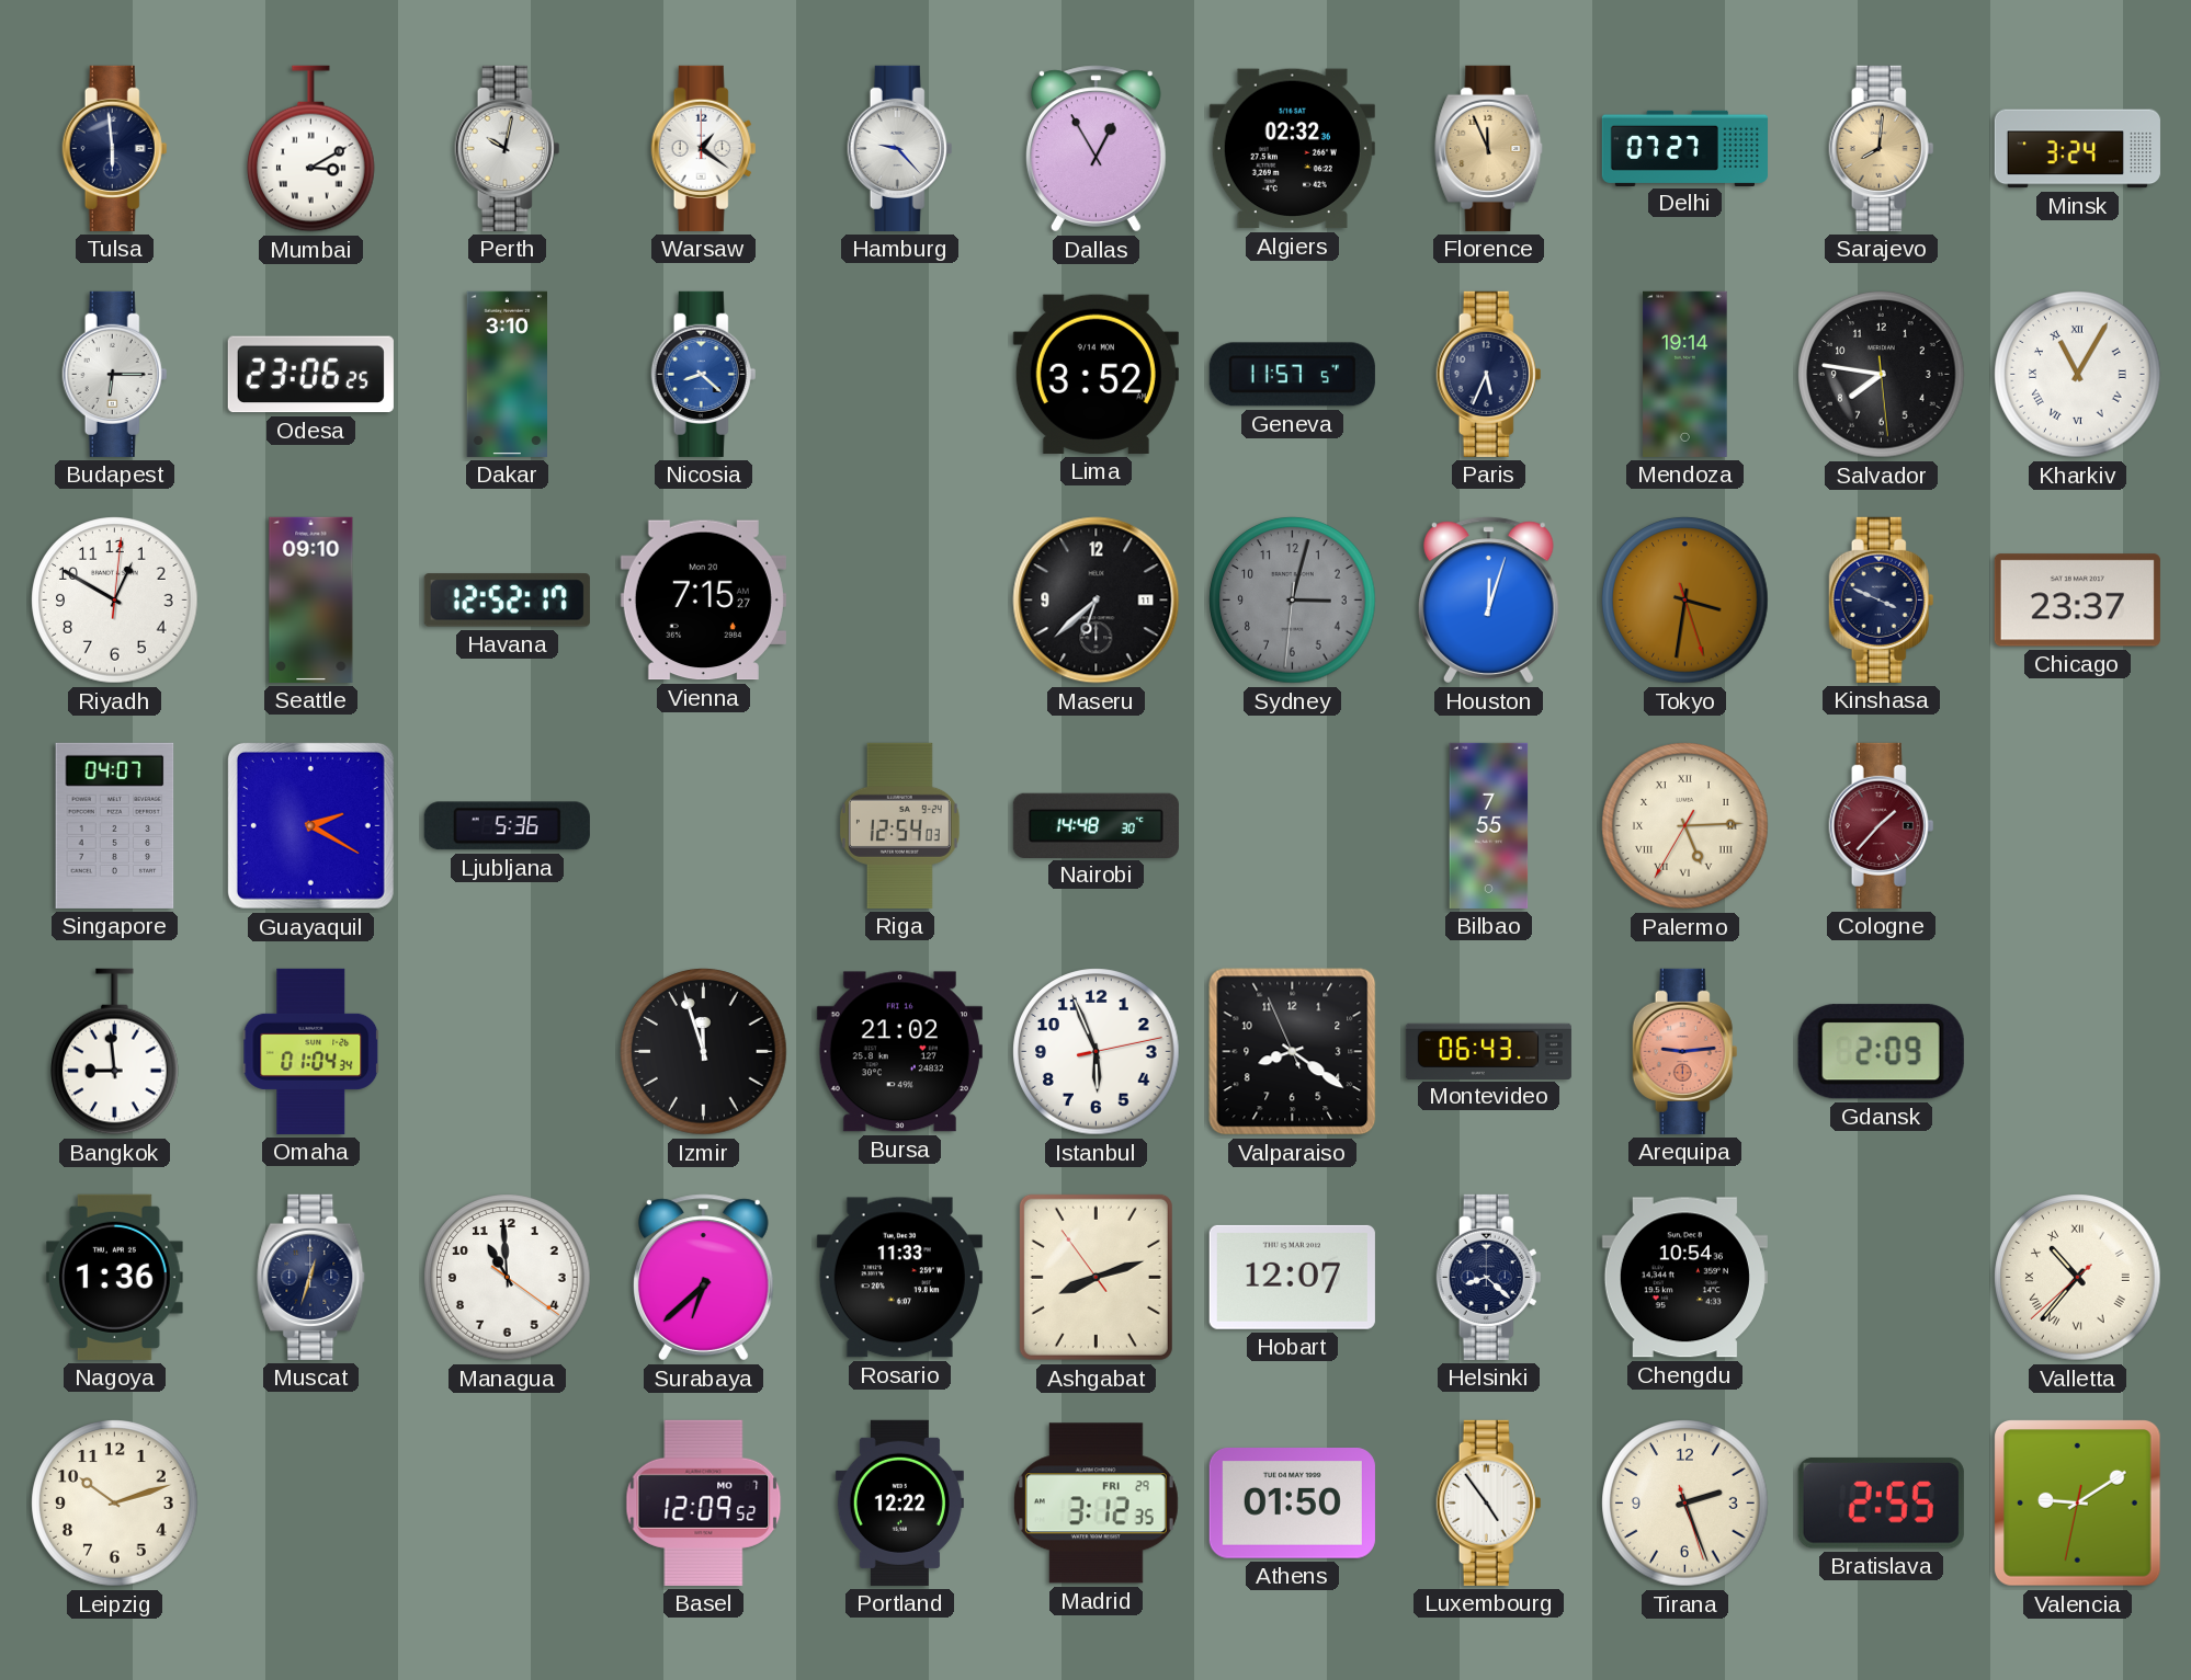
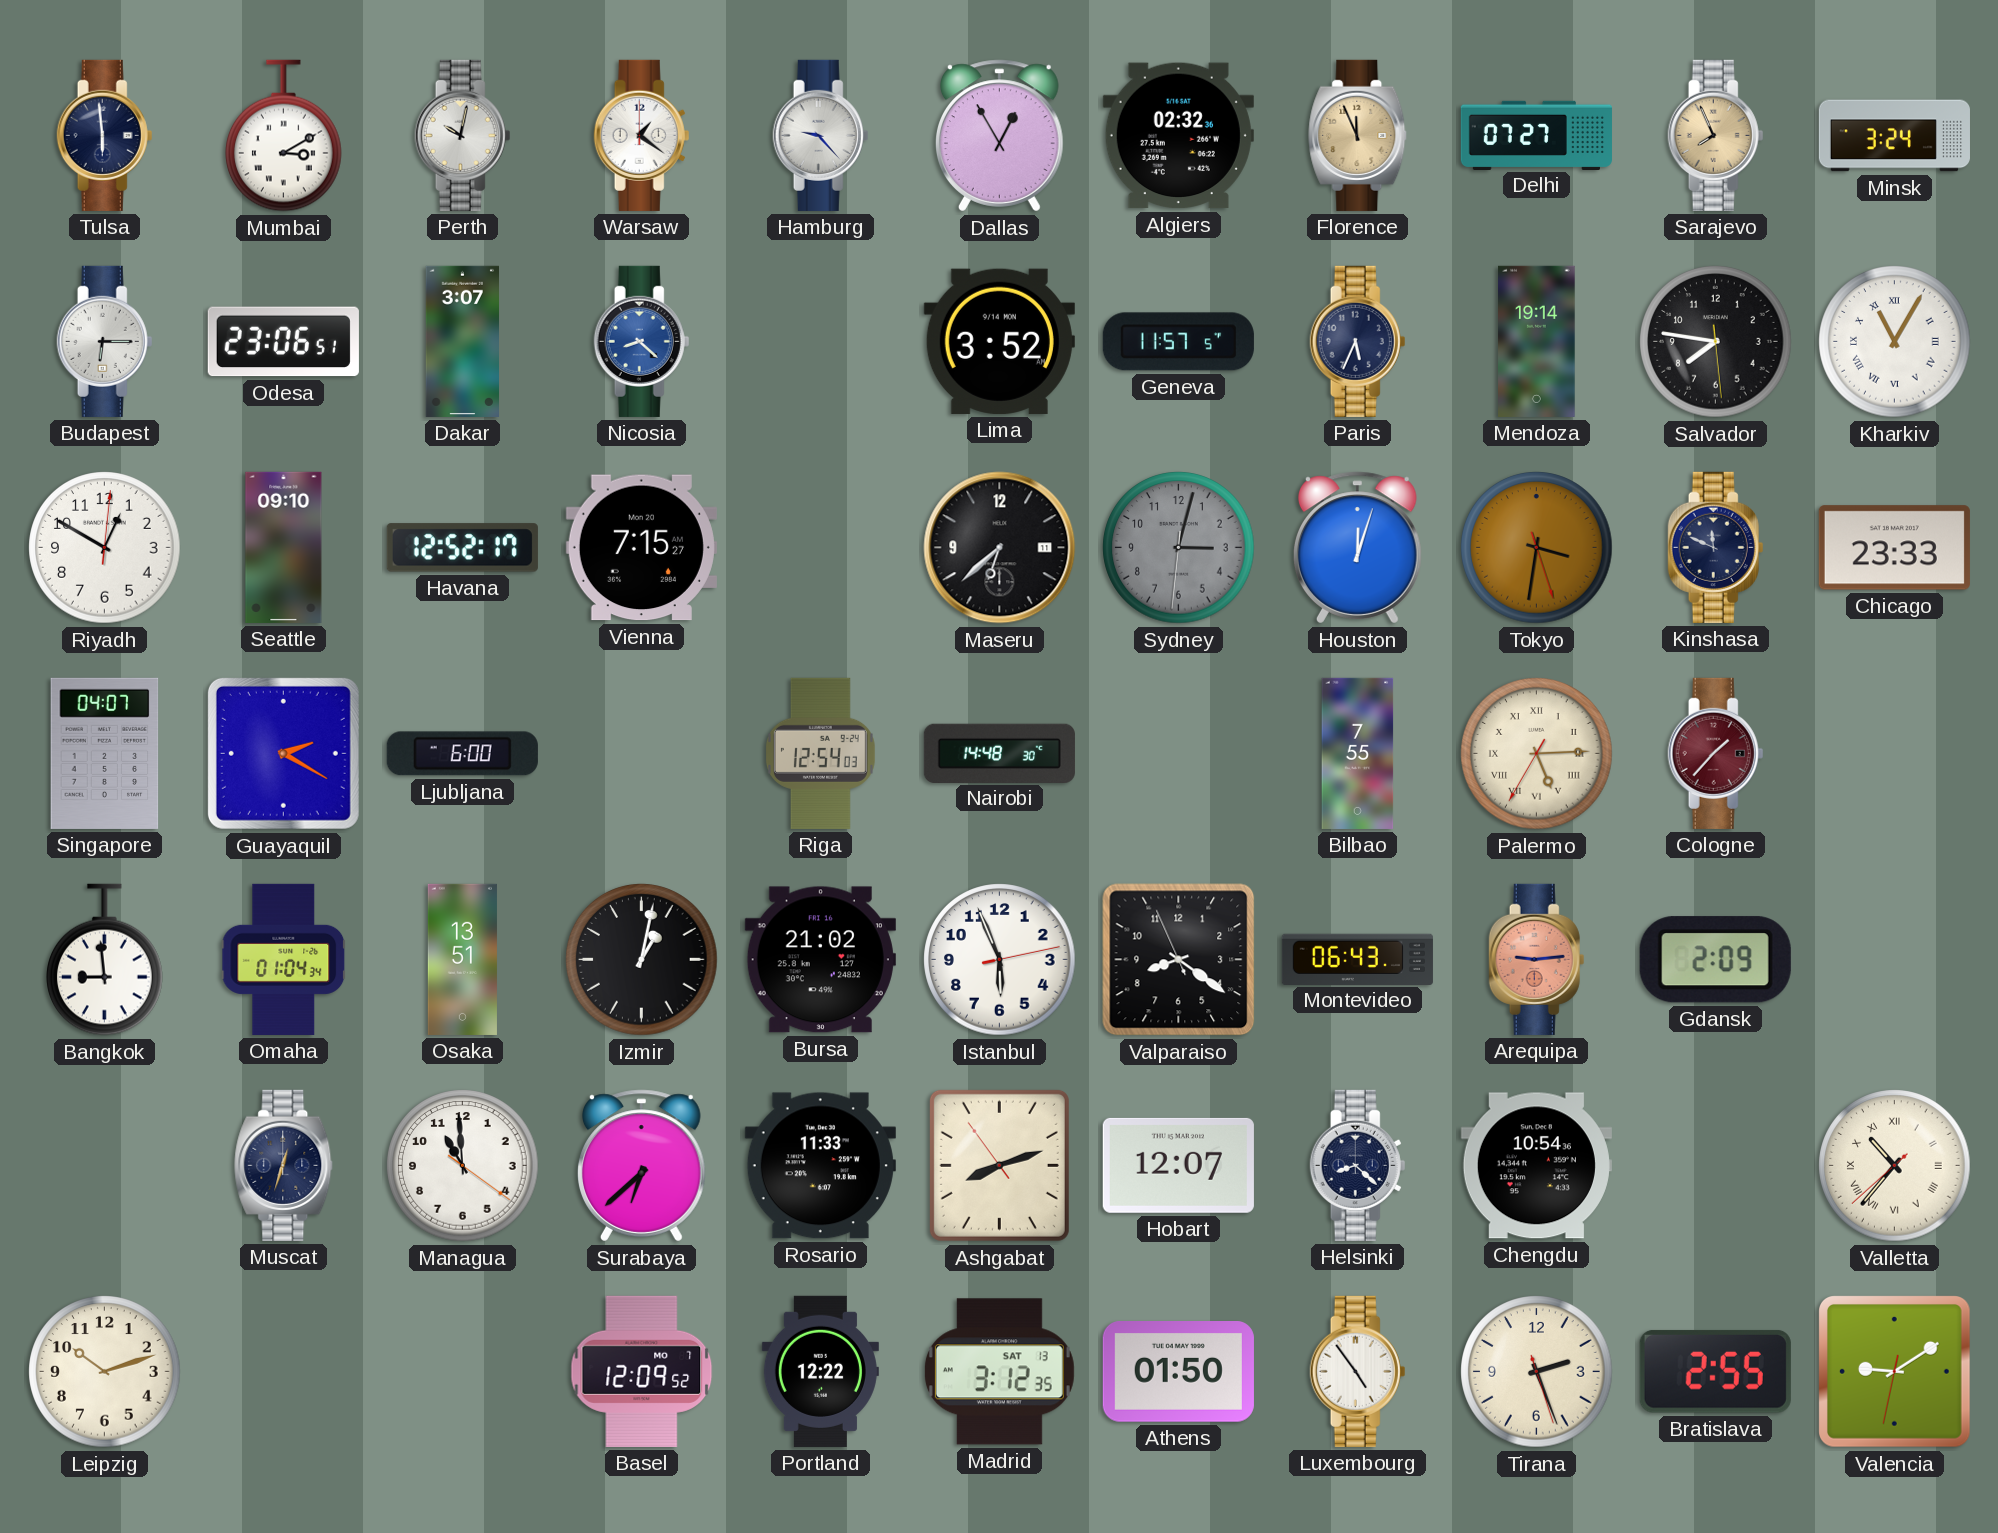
Sarajevo: 8:01 -> 7:56 (1716, 135)
Odesa: 23:06:25 -> 23:06:51 (283, 342)
Dakar: 3:10 -> 3:07 (462, 341)
Kinshasa: 3:49 -> 11:49 (1716, 547)
Chicago: 23:37 -> 23:33 (1894, 548)
Ljubljana: 5:36 -> 6:00 (462, 754)
Osaka: none -> 13:51 (462, 959)
Izmir: 11:57 -> 1:02 (642, 960)
Nagoya: 1:36 -> none (115, 1277)
Madrid date: FRI 29 -> SAT 13 (999, 1372)
